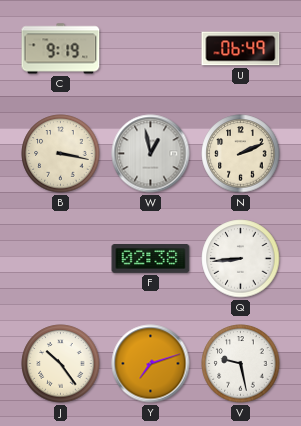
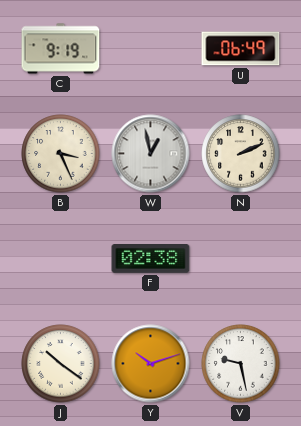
B: 3:17 -> 3:26 (61, 154)
Q: 8:44 -> none (241, 259)
J: 10:24 -> 10:21 (61, 364)
Y: 7:12 -> 10:12 (151, 364)
